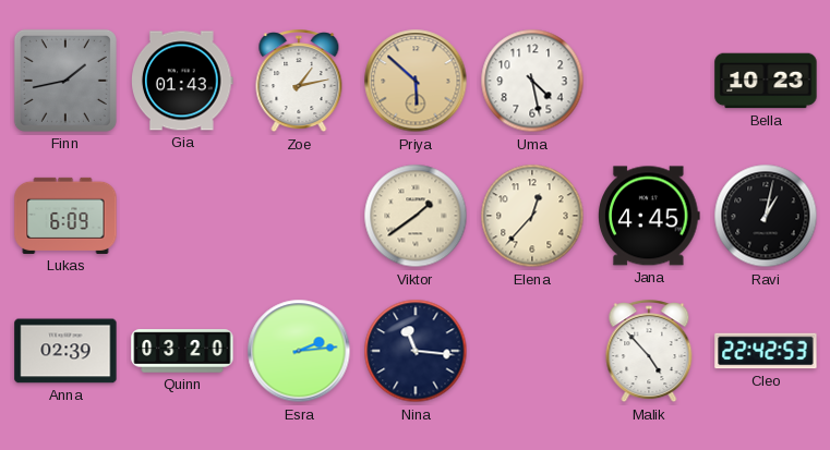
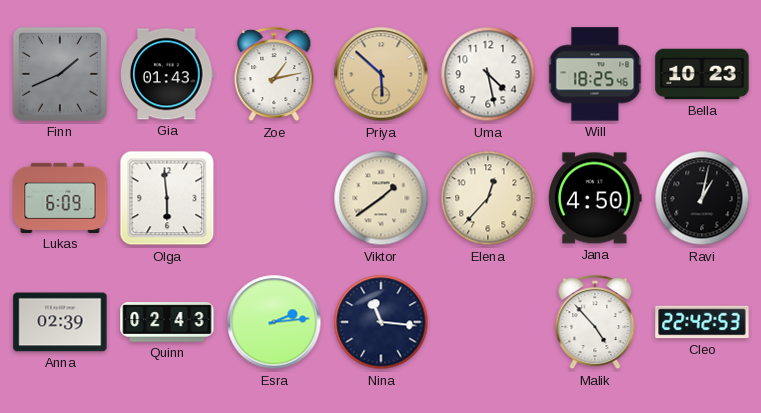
Finn: 1:43 -> 1:41 (60, 74)
Will: none -> 18:25 (595, 74)
Olga: none -> 5:59 (167, 198)
Jana: 4:45 -> 4:50 (596, 198)
Quinn: 03:20 -> 02:43 (167, 322)
